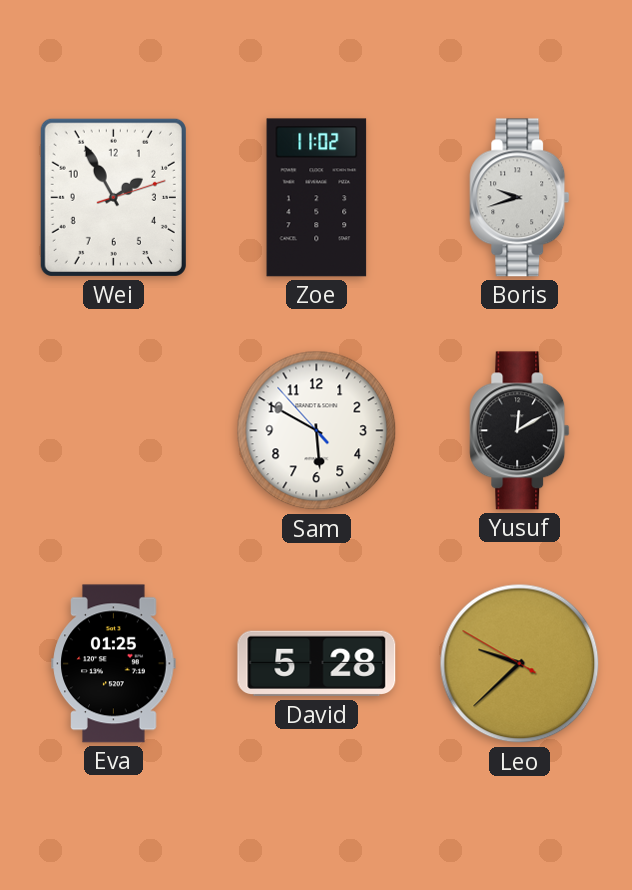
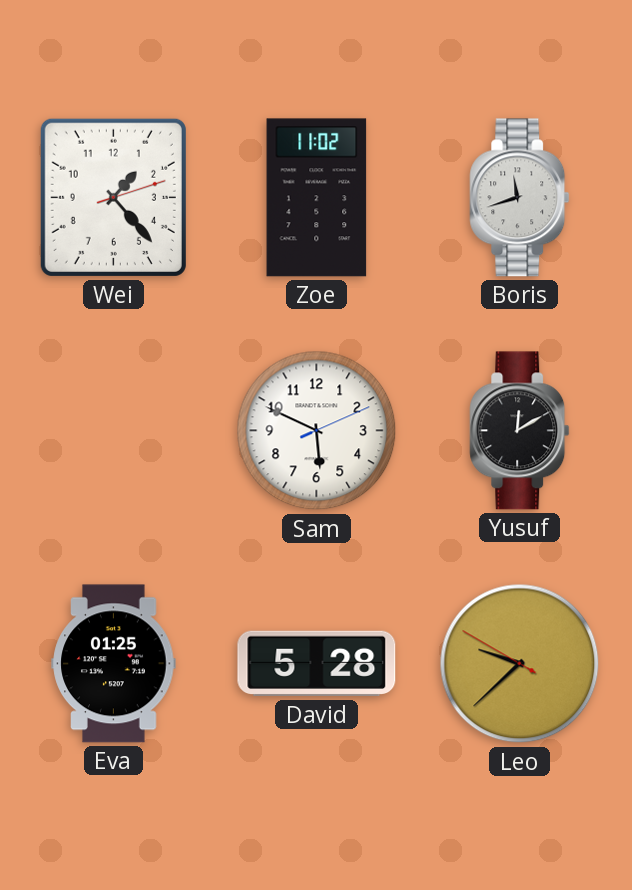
Wei: 1:55 -> 1:23 (113, 197)
Boris: 9:42 -> 11:42 (520, 198)
Sam: 5:49:53 -> 5:49:11 (317, 431)
